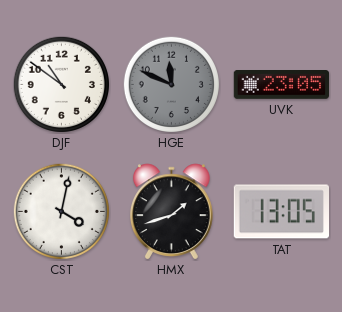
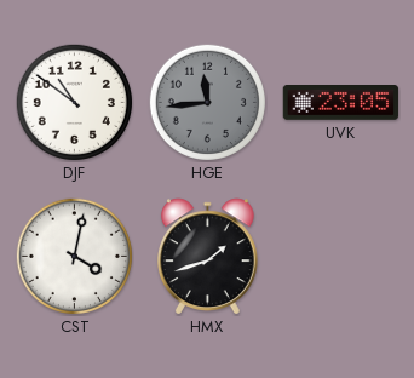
HGE: 11:49 -> 11:44 (207, 102)
TAT: 13:05 -> none (281, 212)
